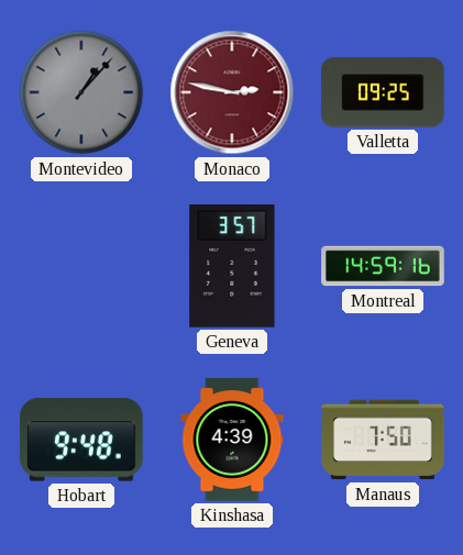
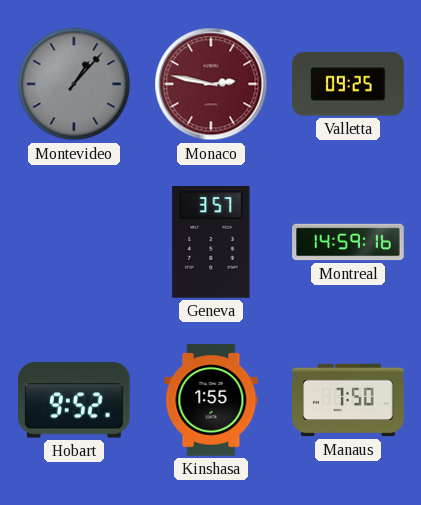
Hobart: 9:48 -> 9:52 (75, 400)
Kinshasa: 4:39 -> 1:55 (211, 400)
